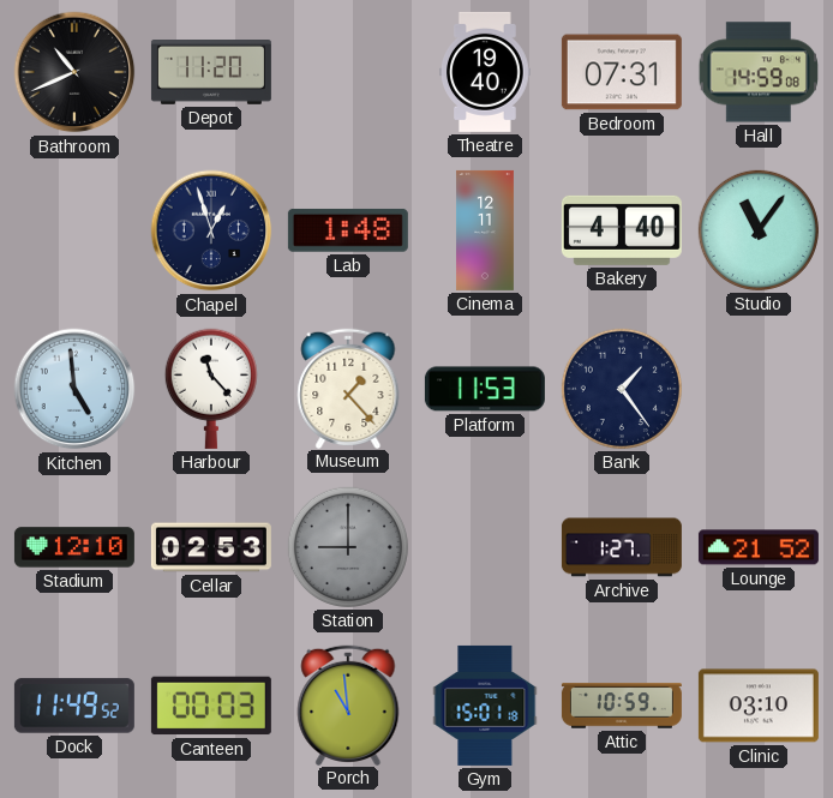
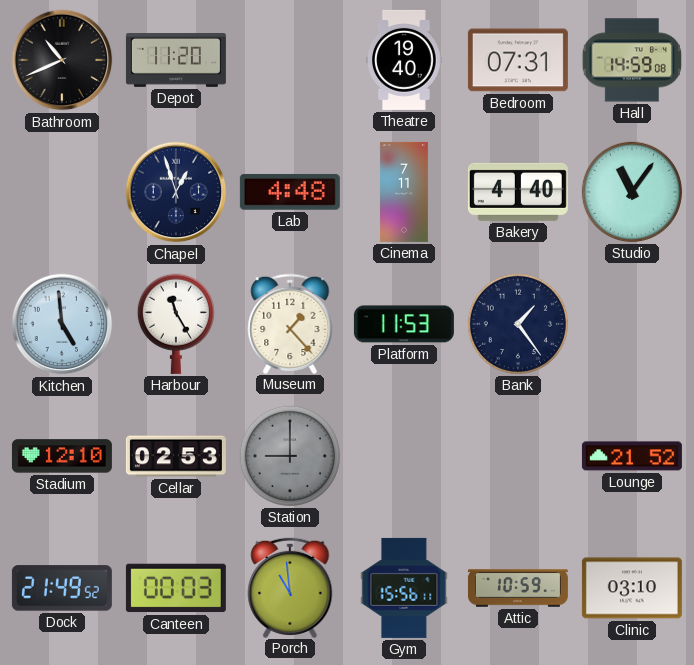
Lab: 1:48 -> 4:48 (290, 192)
Cinema: 12:11 -> 7:11 (404, 192)
Harbour: 11:23 -> 11:25 (176, 324)
Archive: 1:27 -> none (622, 547)
Dock: 11:49 -> 21:49 (62, 588)
Gym: 15:01 -> 15:56 (404, 588)
